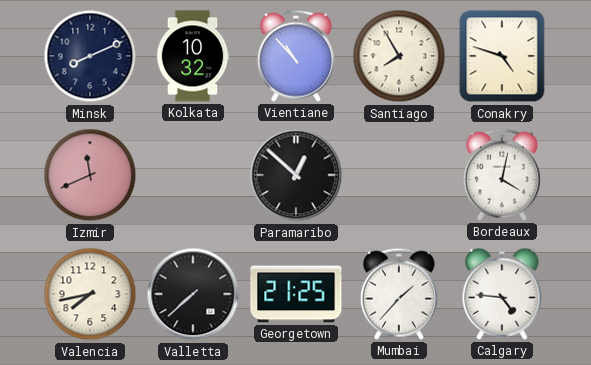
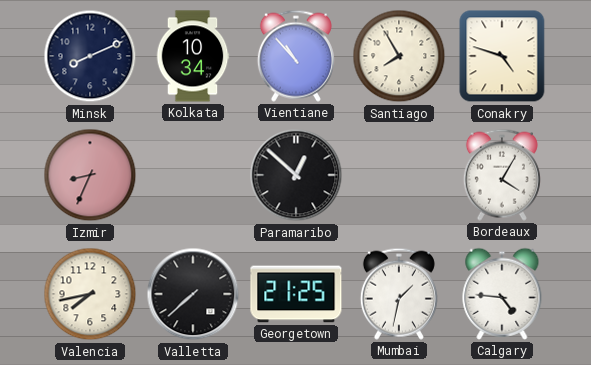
Kolkata: 10:32 -> 10:34 (193, 56)
Izmir: 11:41 -> 8:34 (90, 175)
Bordeaux: 4:02 -> 4:05 (502, 175)
Mumbai: 1:37 -> 1:32 (399, 294)
